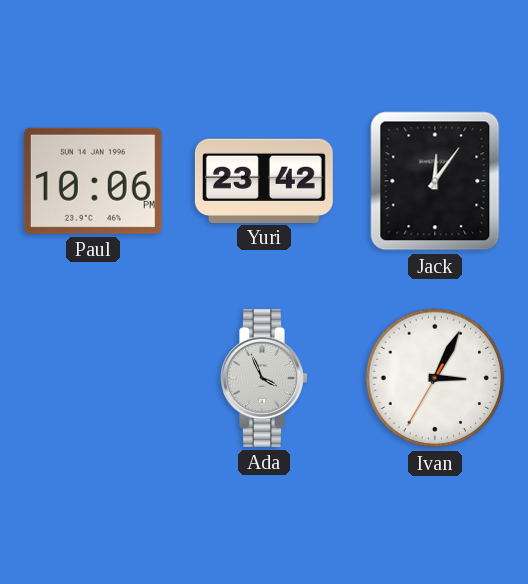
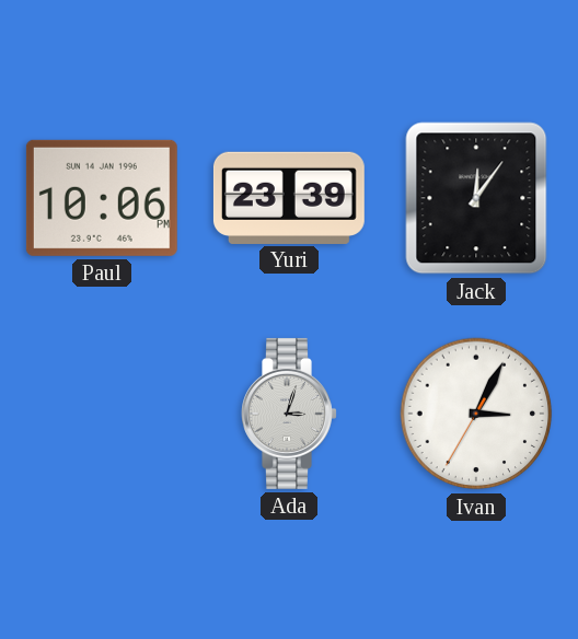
Yuri: 23:42 -> 23:39 (289, 197)
Ada: 3:56 -> 3:03 (289, 414)
